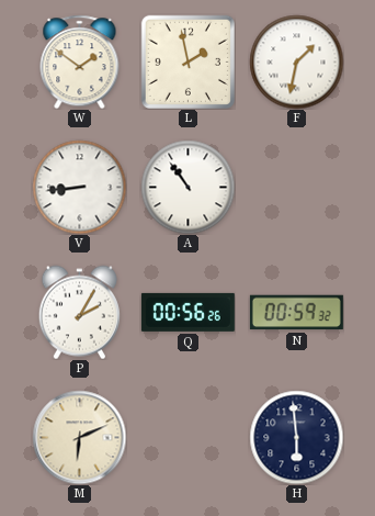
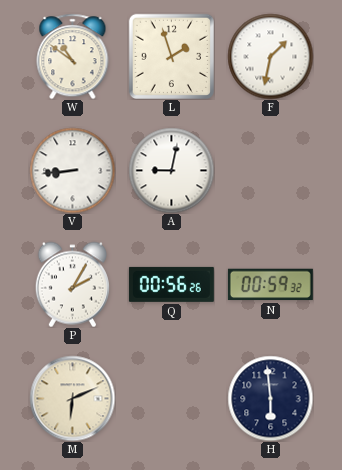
W: 1:51 -> 10:51 (73, 56)
L: 1:58 -> 1:57 (171, 56)
A: 10:54 -> 9:02 (171, 170)
